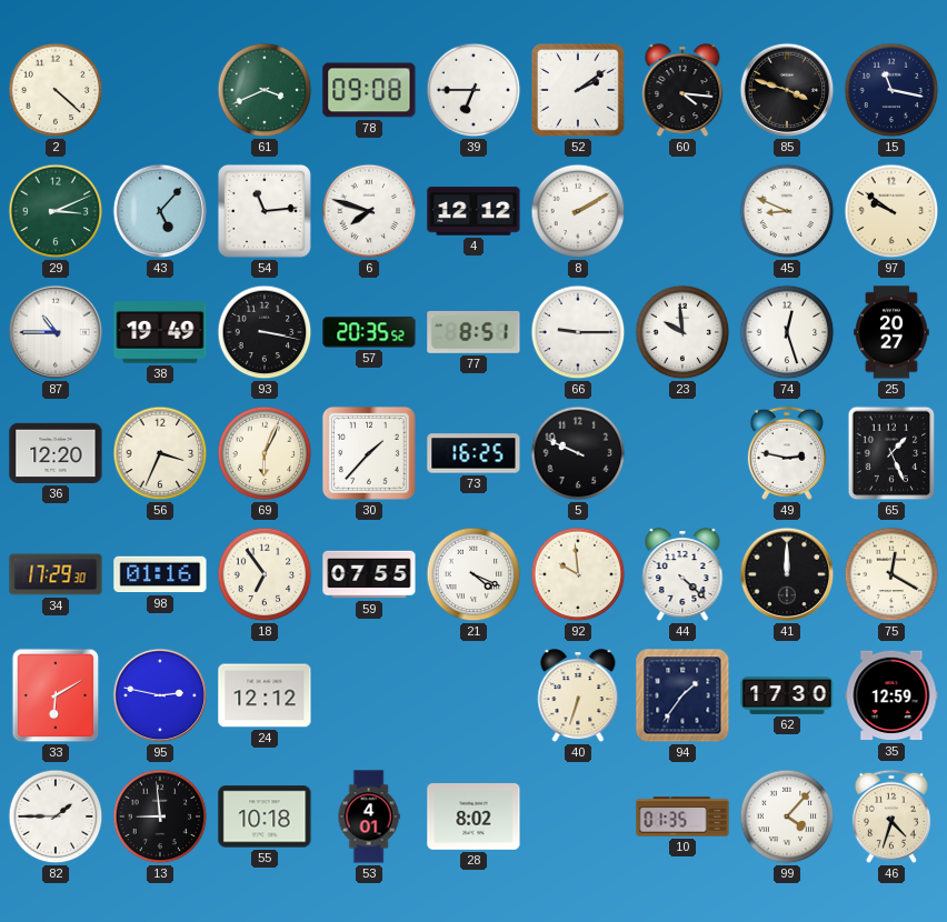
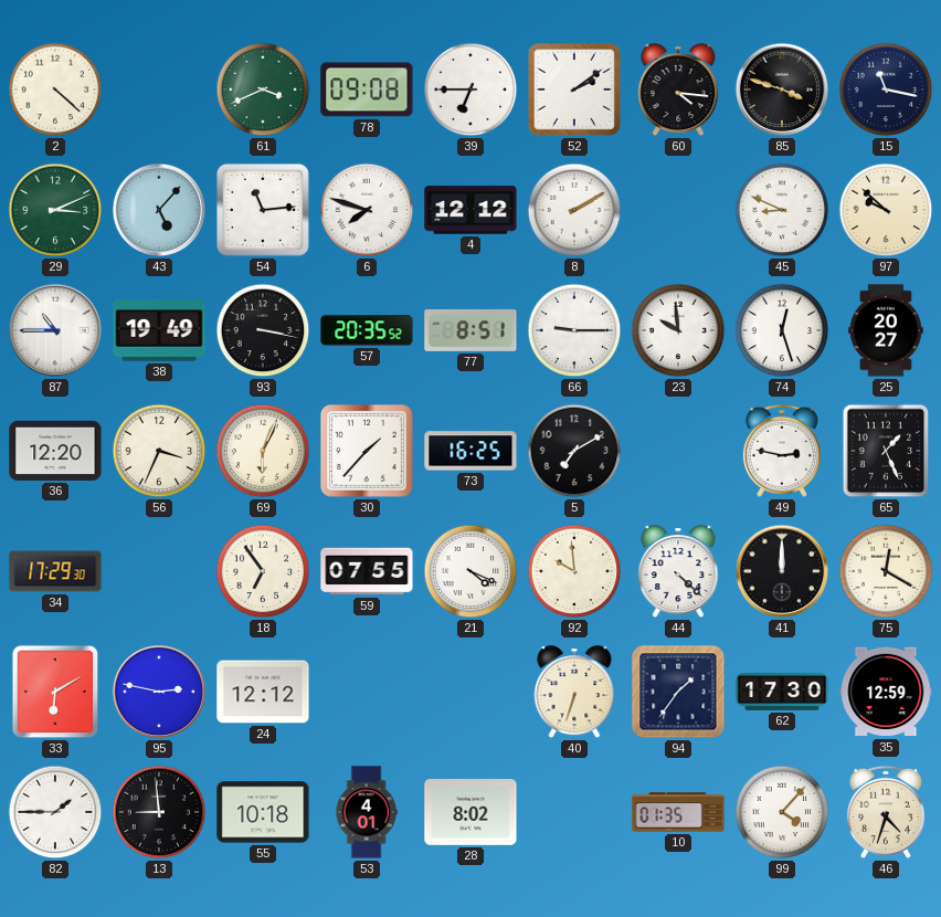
97: 9:51 -> 9:52 (886, 210)
5: 9:49 -> 7:10 (574, 451)
98: 01:16 -> none (160, 574)
